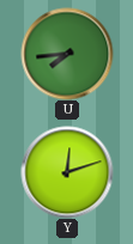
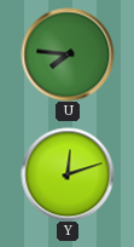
U: 7:44 -> 7:46 (68, 54)
